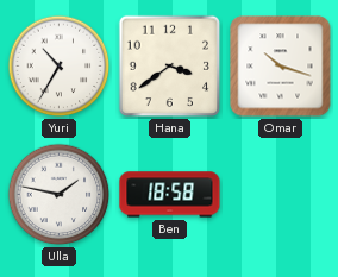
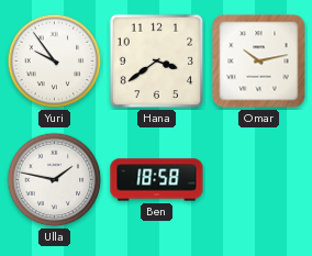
Yuri: 10:35 -> 9:54 (55, 62)
Omar: 10:18 -> 10:13 (259, 62)
